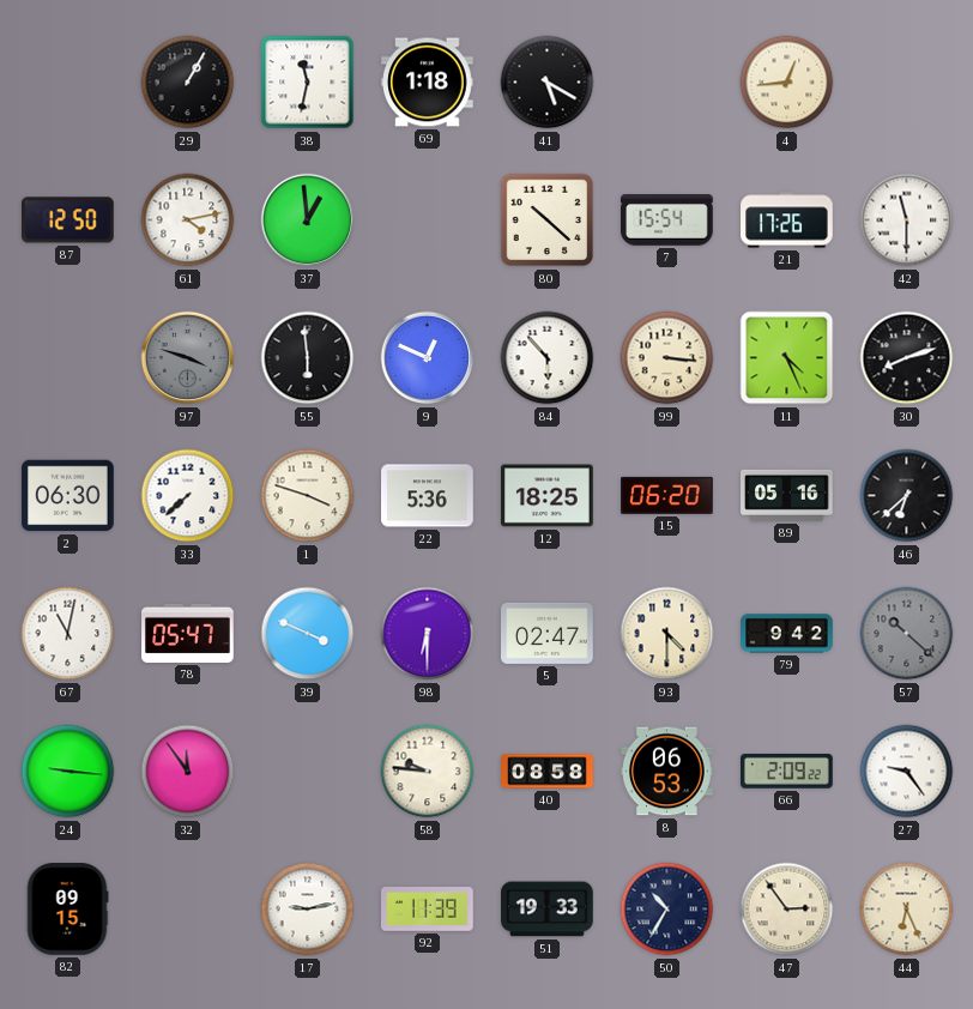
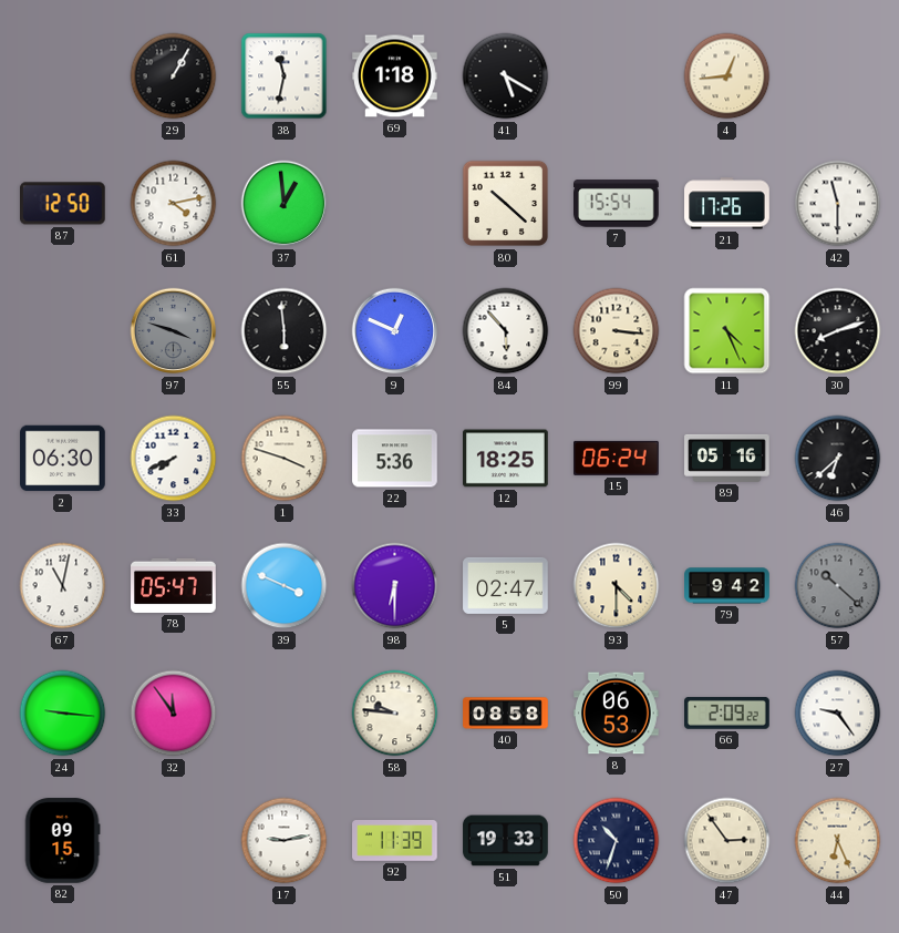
33: 7:38 -> 7:41 (174, 459)
15: 06:20 -> 06:24 (617, 458)
50: 10:35 -> 10:33 (617, 841)
